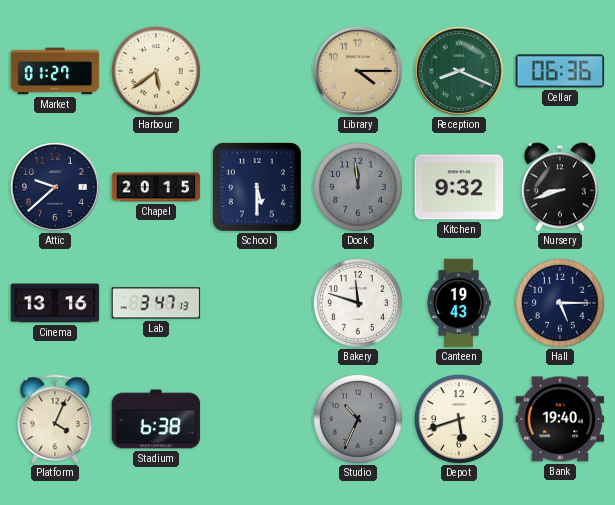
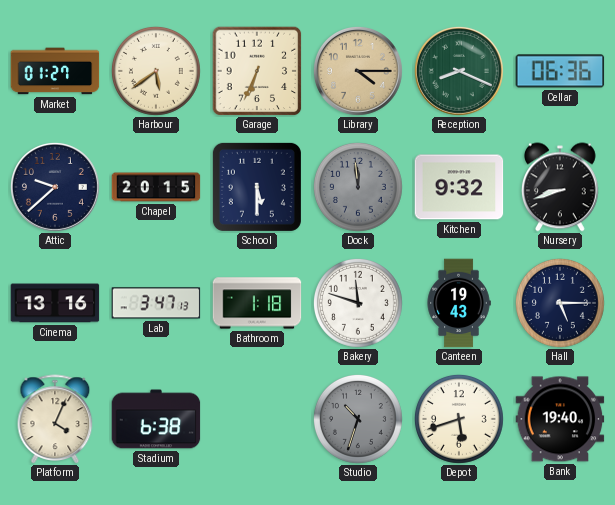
Garage: none -> 6:34 (257, 71)
Bathroom: none -> 1:18 (257, 303)
Studio: 10:34 -> 10:33 (358, 419)
